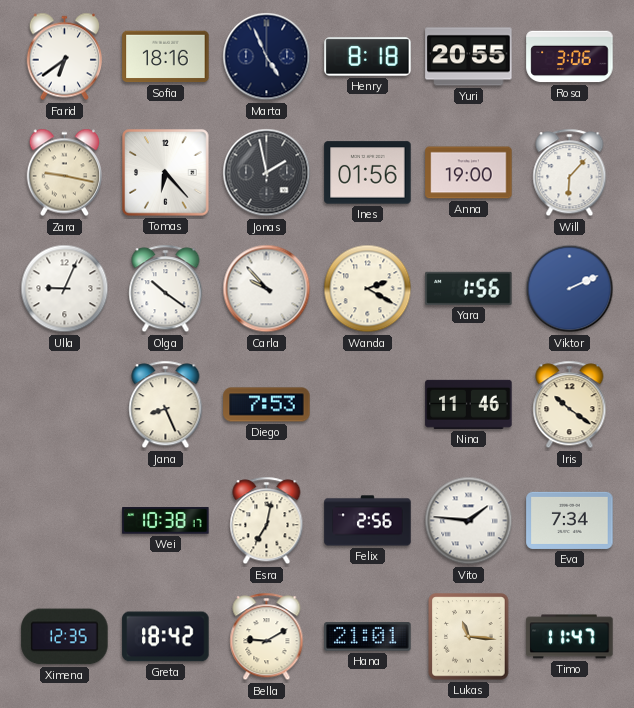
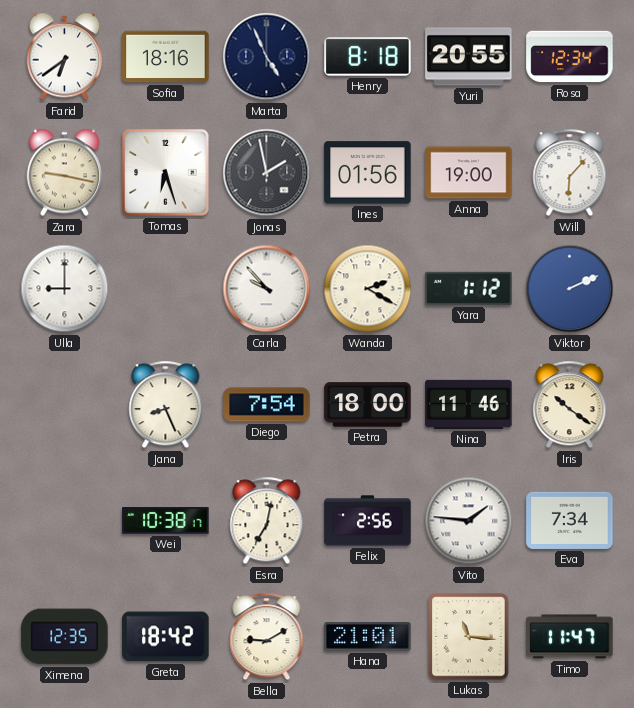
Rosa: 3:06 -> 12:34 (570, 57)
Tomas: 6:23 -> 6:27 (166, 173)
Ulla: 9:04 -> 9:00 (65, 289)
Olga: 10:21 -> none (166, 289)
Yara: 1:56 -> 1:12 (469, 288)
Diego: 7:53 -> 7:54 (267, 405)
Petra: none -> 18:00 (368, 405)
